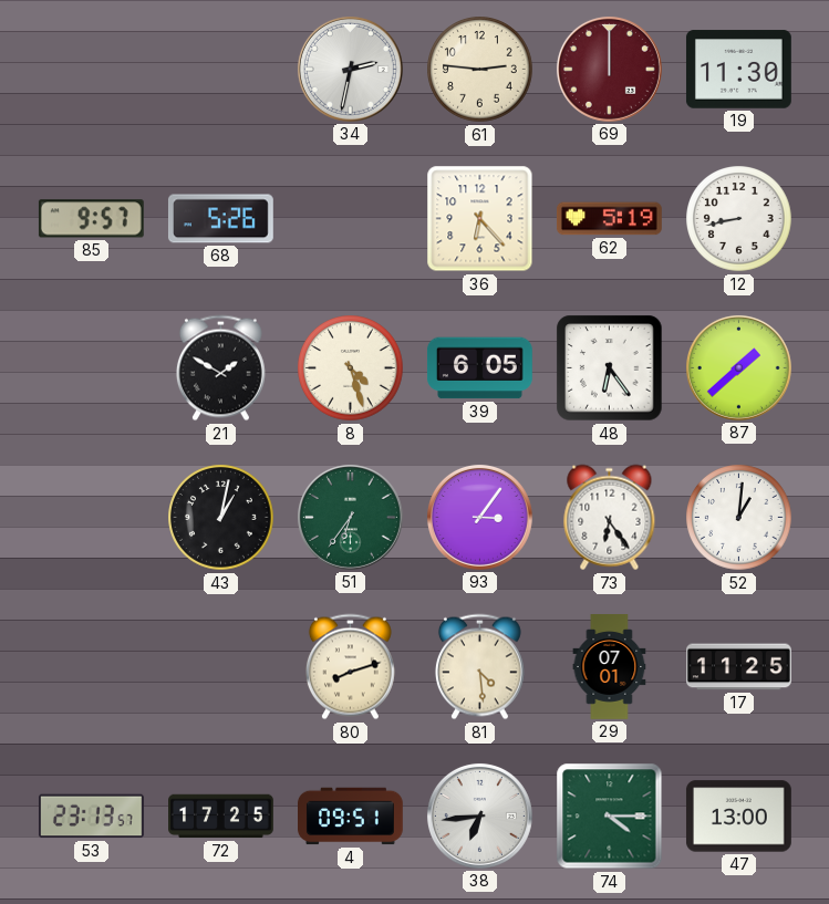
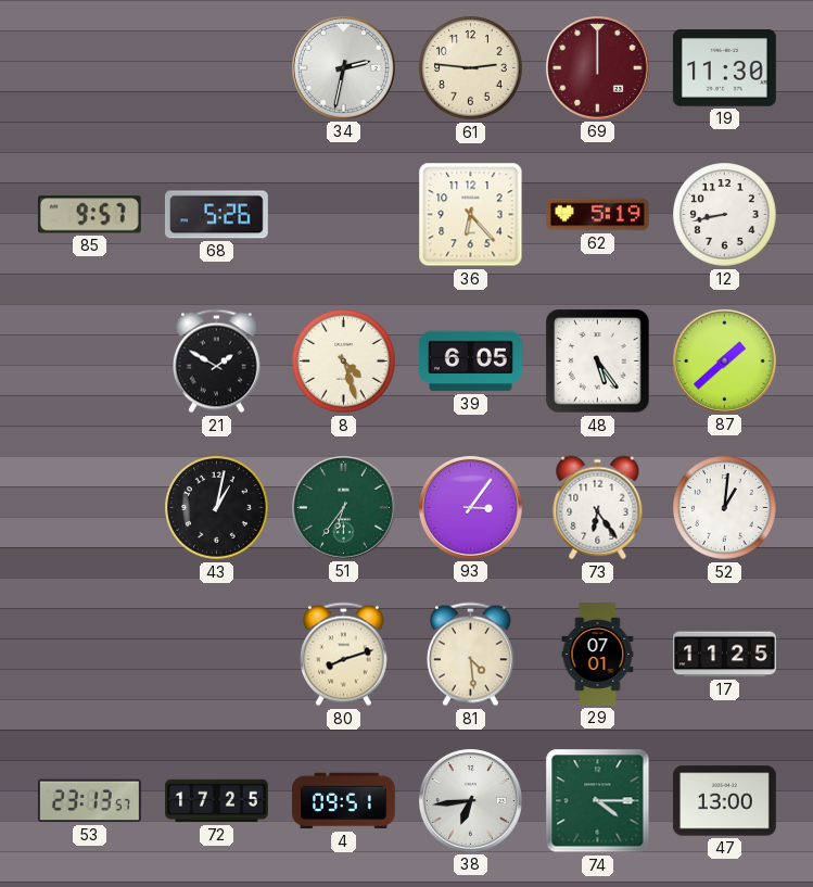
48: 6:24 -> 5:24 (598, 362)
